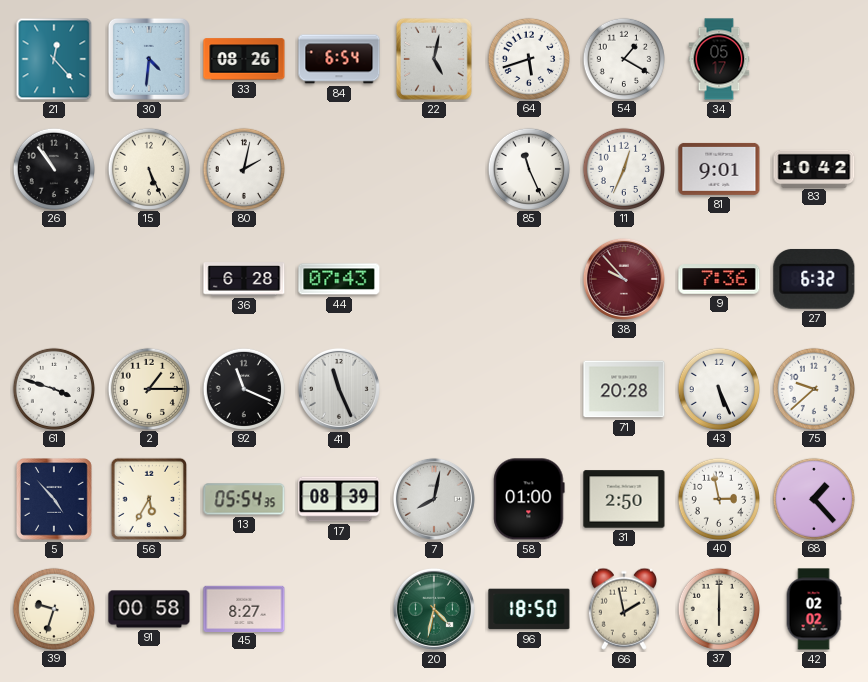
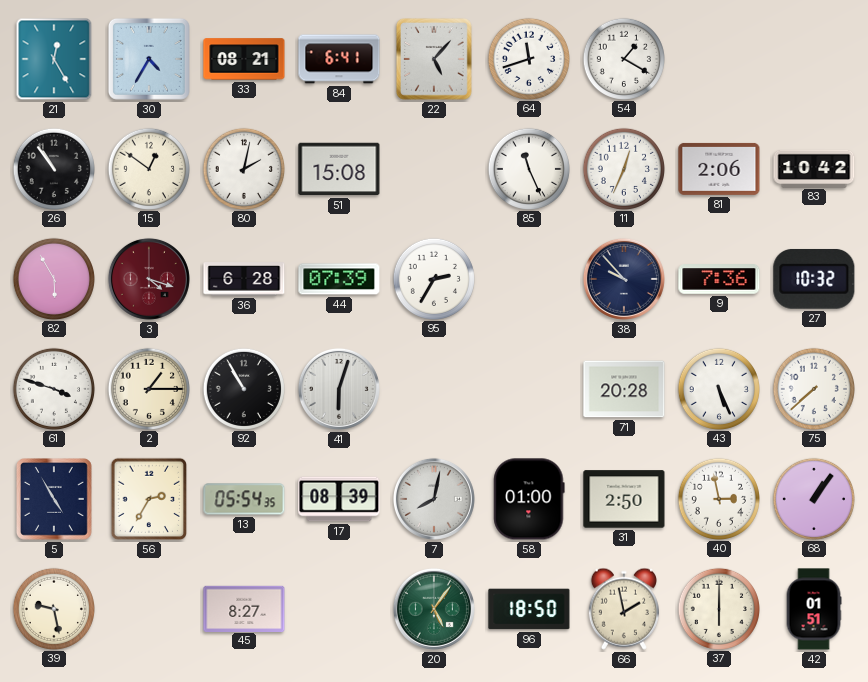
21: 12:23 -> 12:25 (54, 59)
30: 4:31 -> 4:35 (149, 59)
33: 08:26 -> 08:21 (244, 59)
84: 6:54 -> 6:41 (339, 59)
22: 5:02 -> 5:07 (435, 60)
64: 5:42 -> 11:42 (528, 58)
34: 05:17 -> none (719, 59)
15: 5:26 -> 12:51 (148, 168)
51: none -> 15:08 (339, 169)
81: 9:01 -> 2:06 (719, 169)
82: none -> 5:55 (53, 278)
3: none -> 4:18 (149, 279)
44: 07:43 -> 07:39 (339, 279)
95: none -> 2:35 (433, 278)
38 dial: burgundy -> navy (624, 279)
27: 6:32 -> 10:32 (814, 279)
92: 11:19 -> 10:55 (243, 388)
41: 11:26 -> 6:03 (339, 389)
75: 9:38 -> 7:38 (813, 388)
5: 4:53 -> 4:55 (55, 500)
56: 5:35 -> 2:35 (149, 499)
68: 1:23 -> 1:06 (813, 498)
39: 9:33 -> 9:28 (53, 608)
91: 00:58 -> none (149, 609)
20: 4:32 -> 5:06 (434, 609)
42: 02:02 -> 01:51 (814, 609)
